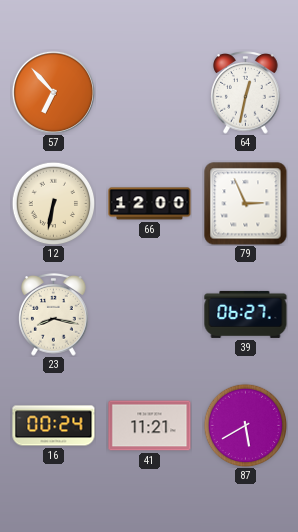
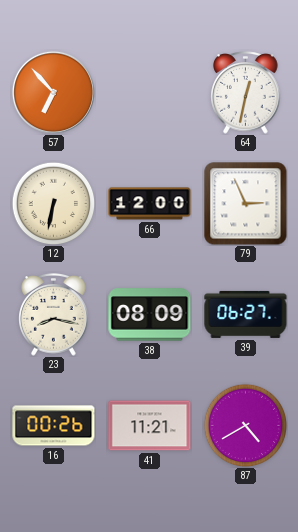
38: none -> 08:09 (150, 315)
16: 00:24 -> 00:26 (54, 426)
87: 5:40 -> 4:40 (245, 425)
